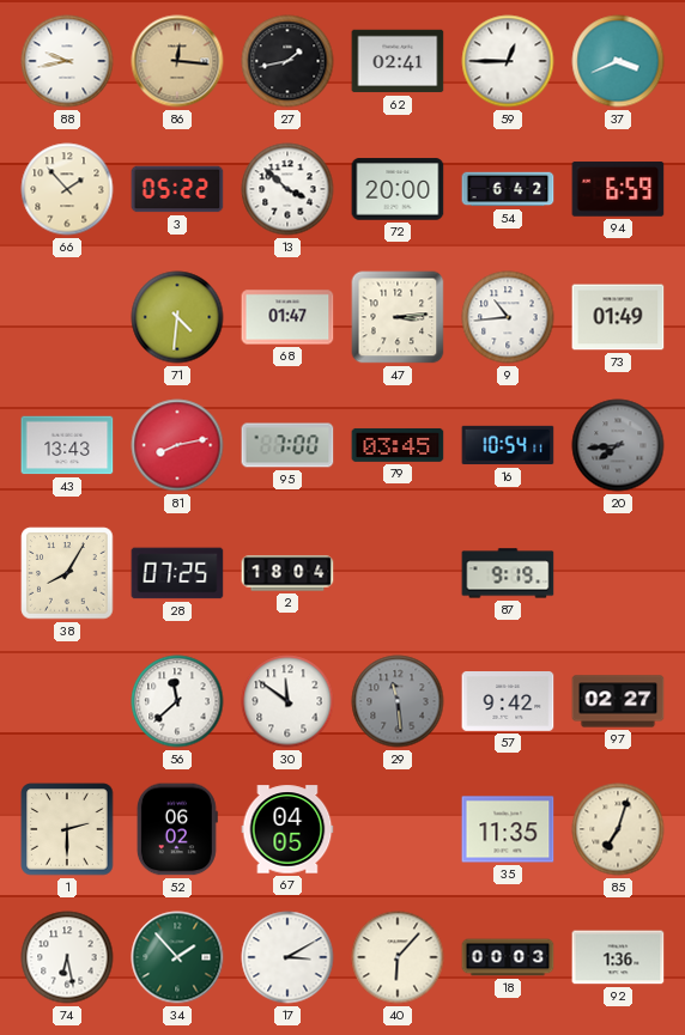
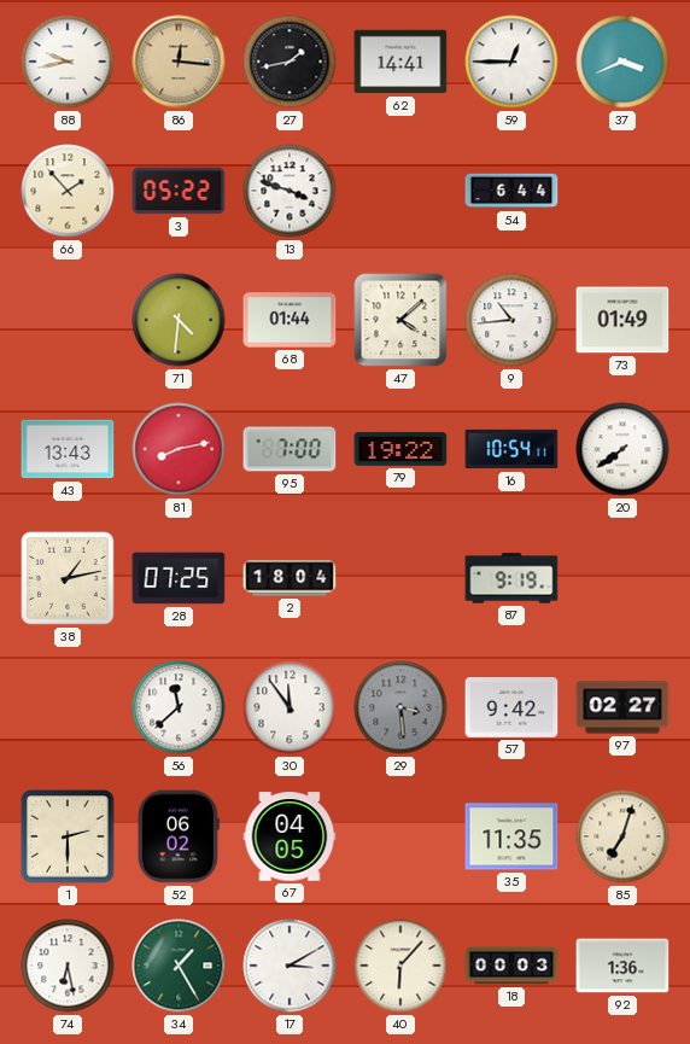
62: 02:41 -> 14:41 (400, 62)
13: 3:52 -> 3:48 (290, 191)
72: 20:00 -> none (398, 189)
54: 6:42 -> 6:44 (511, 191)
94: 6:59 -> none (618, 189)
68: 01:47 -> 01:44 (290, 320)
47: 3:14 -> 4:08 (400, 320)
79: 03:45 -> 19:22 (400, 449)
20: 7:44 -> 7:39 (622, 449)
20 dial: grey -> white (622, 449)
38: 8:05 -> 1:13 (68, 578)
30: 11:51 -> 11:54 (290, 707)
29: 11:29 -> 3:29 (400, 707)
34: 1:53 -> 1:25 (179, 966)
